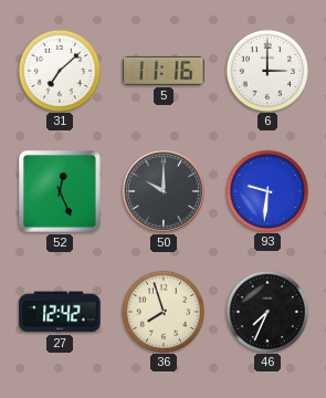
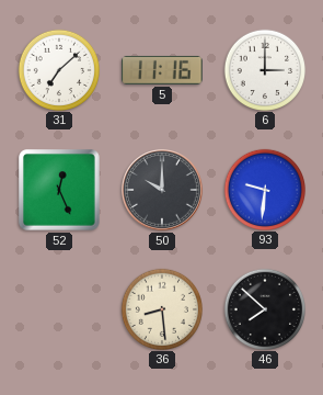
27: 12:42 -> none (60, 312)
36: 7:57 -> 8:29 (161, 308)
46: 7:34 -> 7:52 (264, 308)
